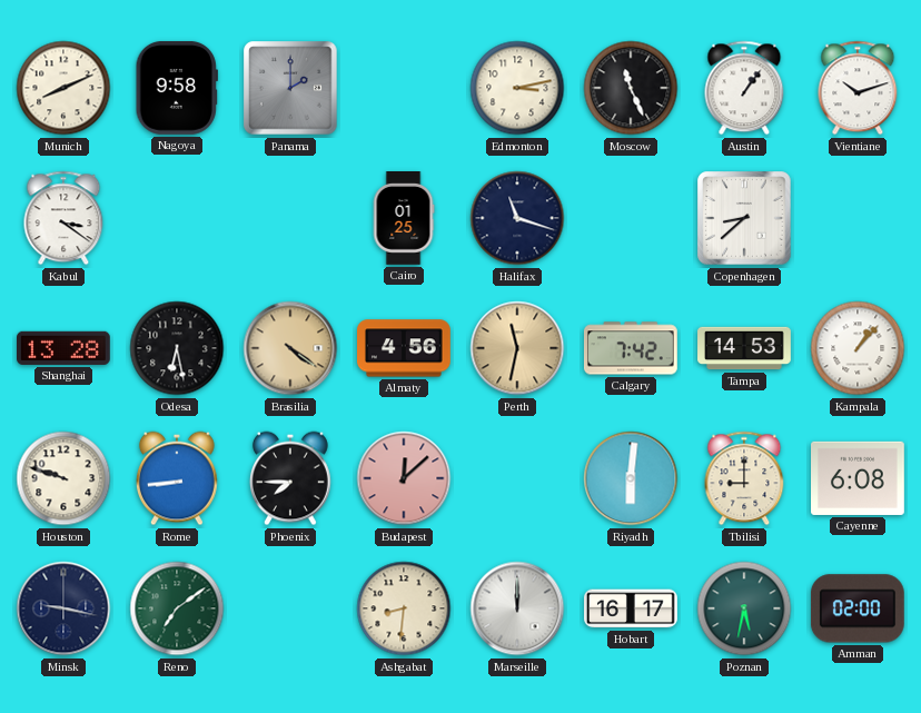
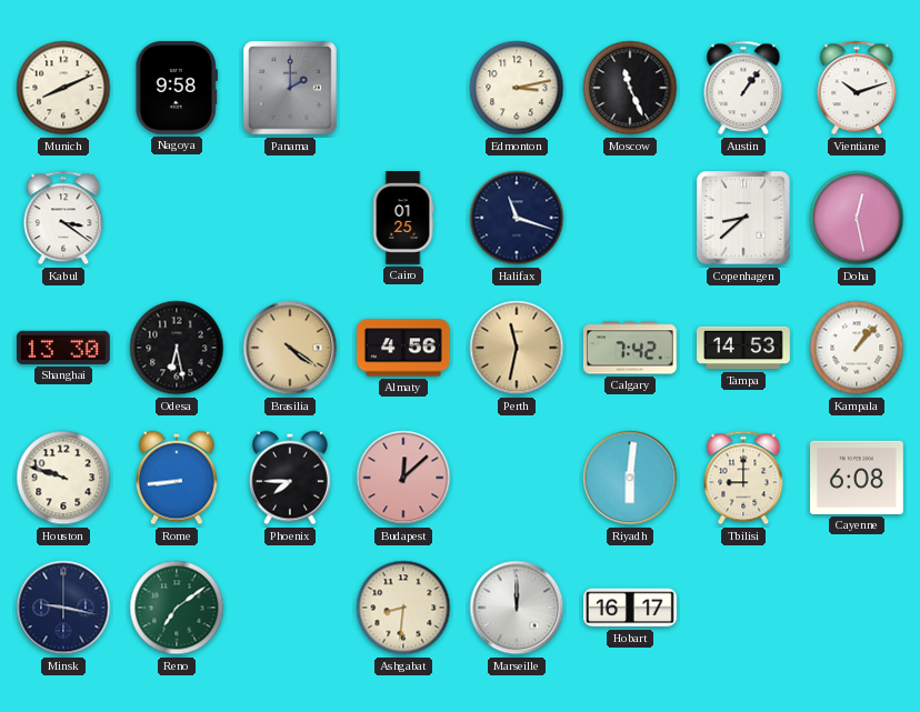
Doha: none -> 12:28 (857, 218)
Shanghai: 13:28 -> 13:30 (64, 348)
Poznan: 5:32 -> none (744, 608)
Amman: 02:00 -> none (858, 608)
